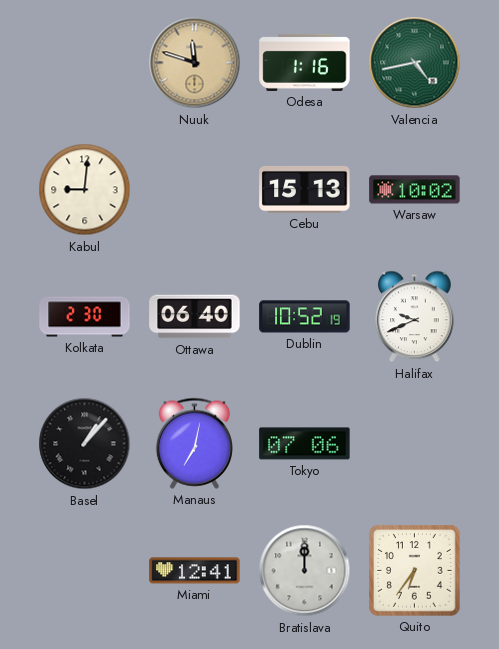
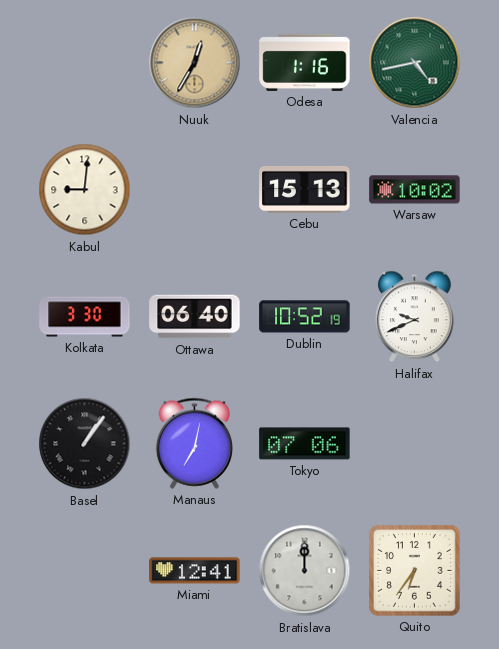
Nuuk: 11:48 -> 12:35 (195, 63)
Kolkata: 2:30 -> 3:30 (85, 317)
Basel: 1:07 -> 1:06 (85, 444)
